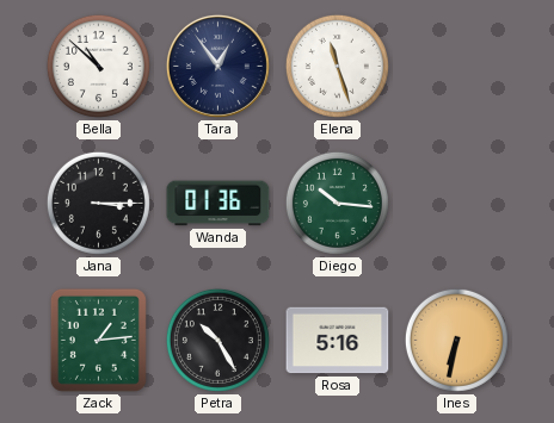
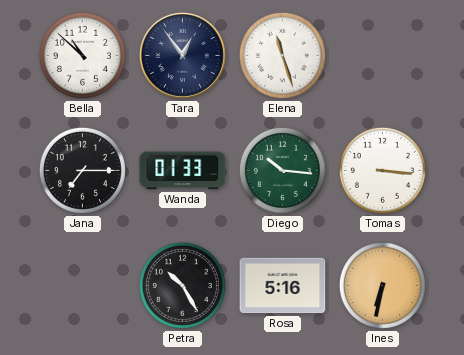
Jana: 3:15 -> 7:15 (82, 170)
Wanda: 01:36 -> 01:33 (183, 171)
Tomas: none -> 3:16 (382, 170)
Zack: 1:14 -> none (98, 340)
